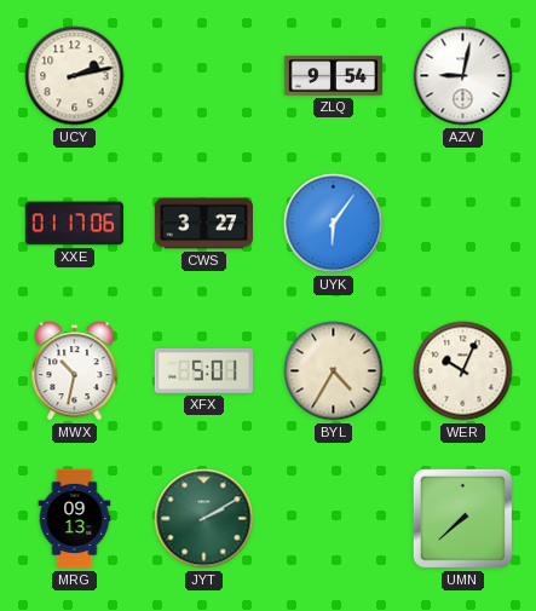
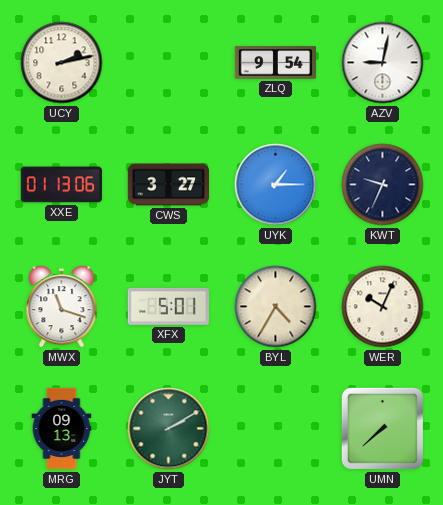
XXE: 01:17 -> 01:13 (61, 185)
UYK: 6:06 -> 1:15 (276, 185)
KWT: none -> 9:34 (383, 185)
MWX: 10:32 -> 11:18 (62, 307)
